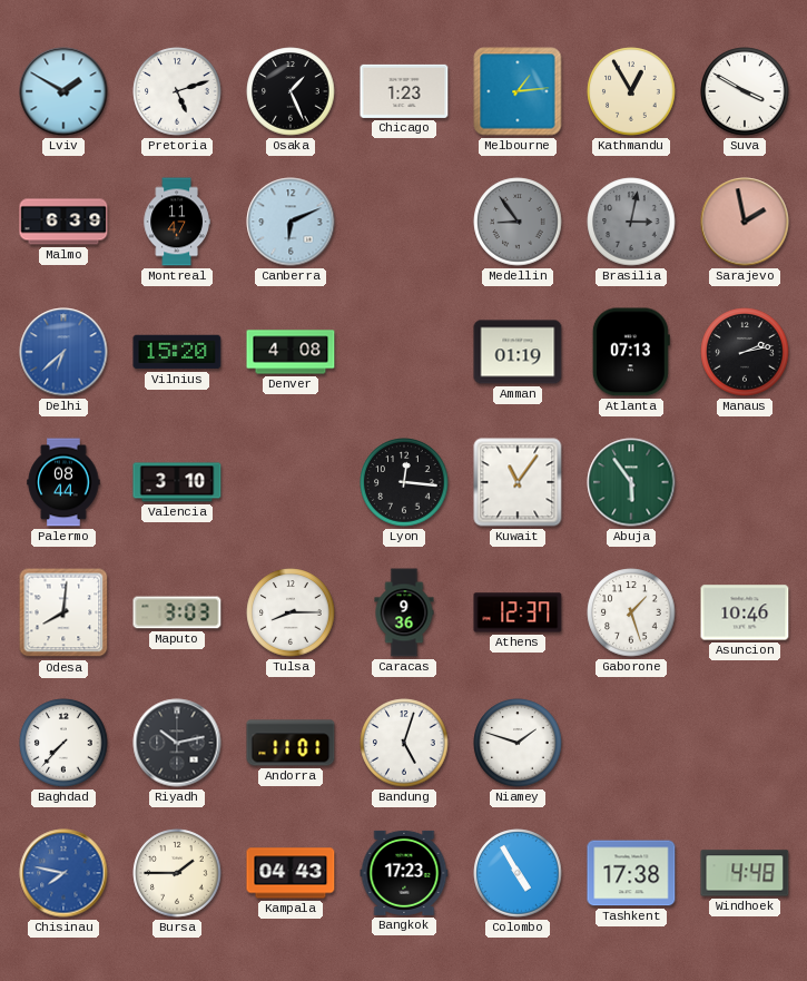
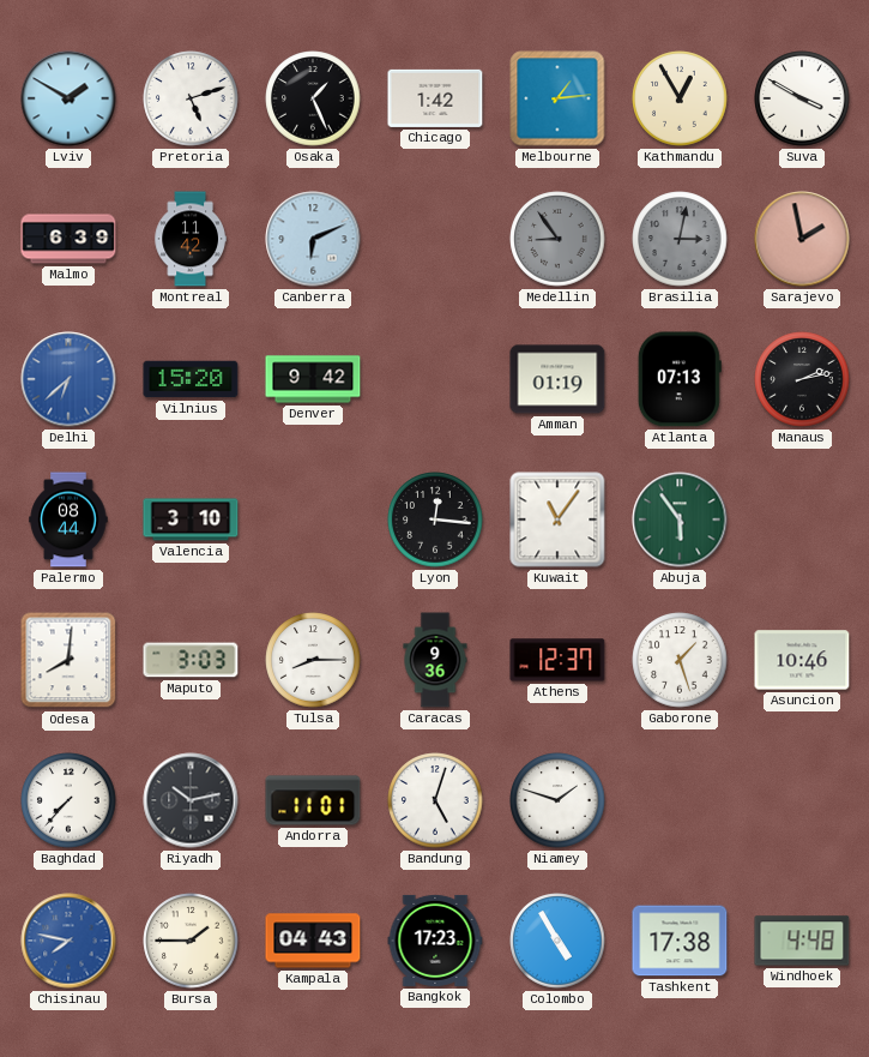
Chicago: 1:23 -> 1:42 (435, 98)
Montreal: 11:47 -> 11:42 (191, 239)
Denver: 4:08 -> 9:42 (313, 379)
